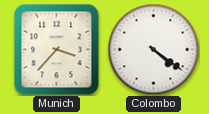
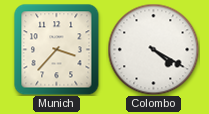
Colombo: 4:21 -> 4:20 (153, 49)
